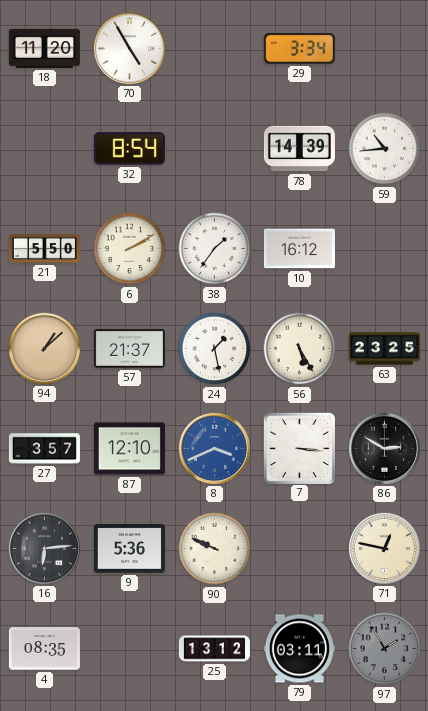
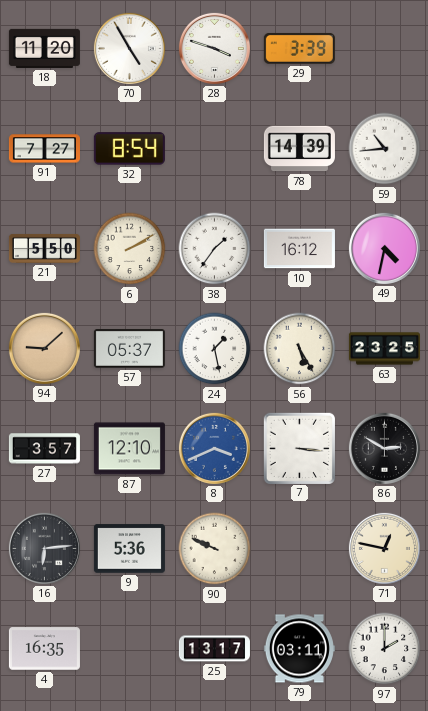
28: none -> 3:48 (214, 48)
29: 3:34 -> 3:39 (299, 48)
91: none -> 7:27 (44, 149)
49: none -> 4:32 (384, 248)
94: 1:08 -> 9:08 (44, 348)
57: 21:37 -> 05:37 (129, 349)
4: 08:35 -> 16:35 (44, 649)
25: 13:12 -> 13:17 (214, 649)
97: 1:55 -> 2:00 (385, 649)
97 dial: grey -> white (385, 649)
